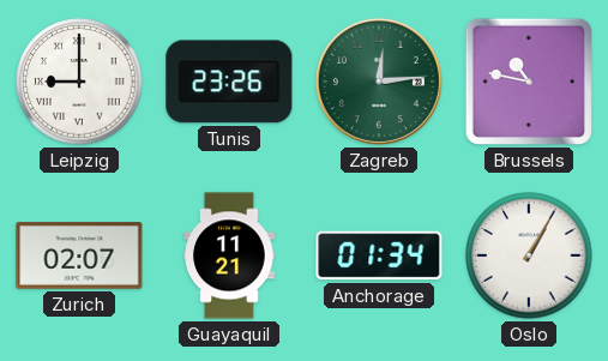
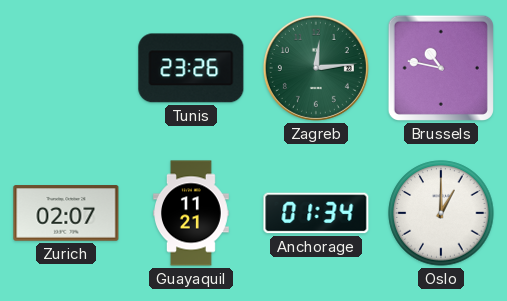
Leipzig: 9:00 -> none (79, 82)
Oslo: 1:05 -> 1:00 (441, 213)
